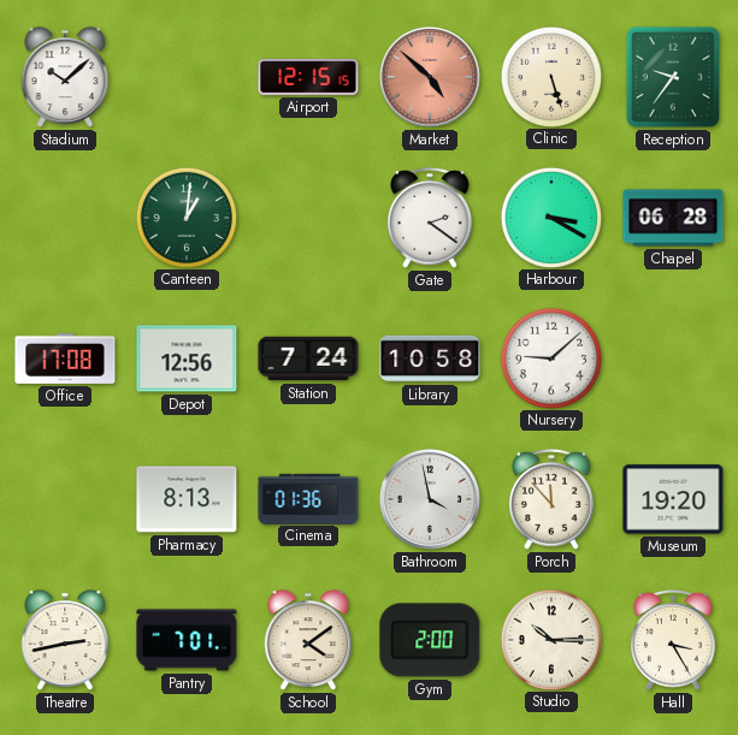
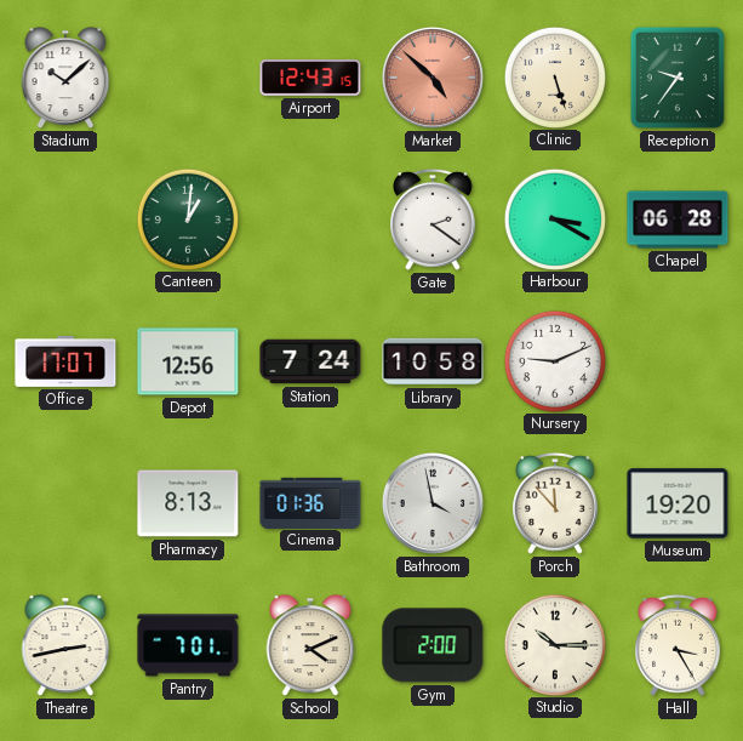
Airport: 12:15 -> 12:43 (310, 79)
Office: 17:08 -> 17:07 (65, 361)
Nursery: 9:08 -> 9:11 (554, 360)
School: 4:09 -> 4:11 (310, 645)
